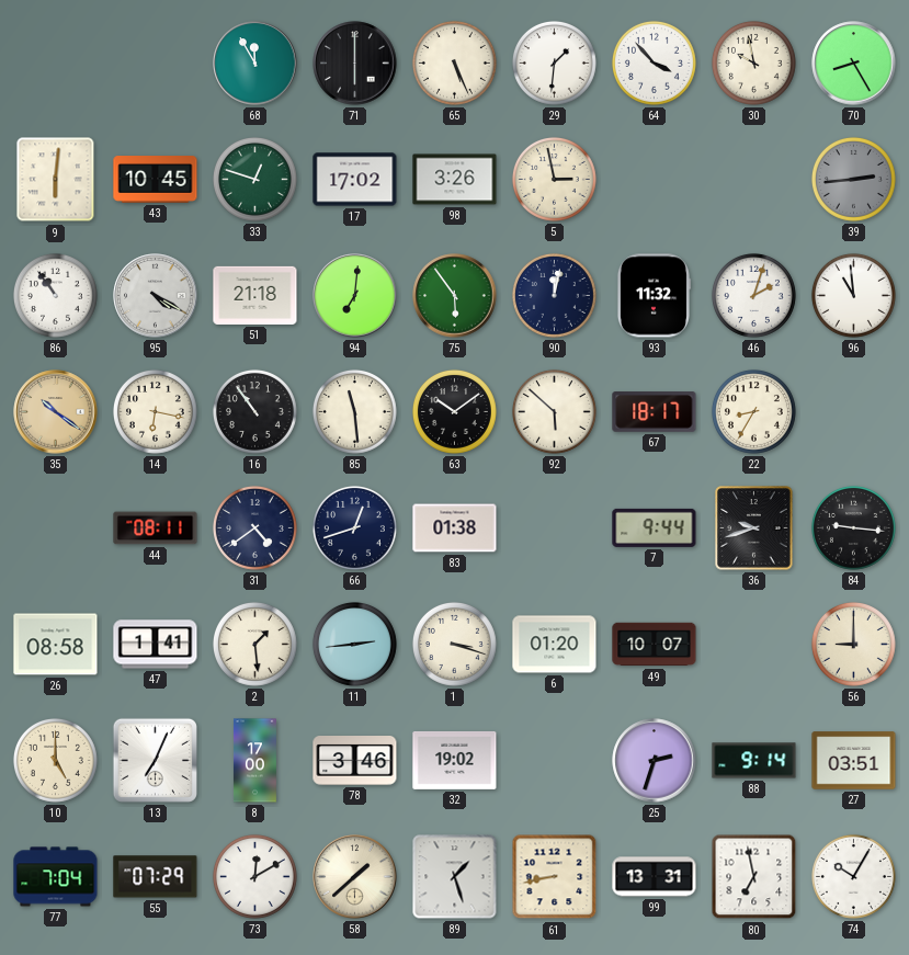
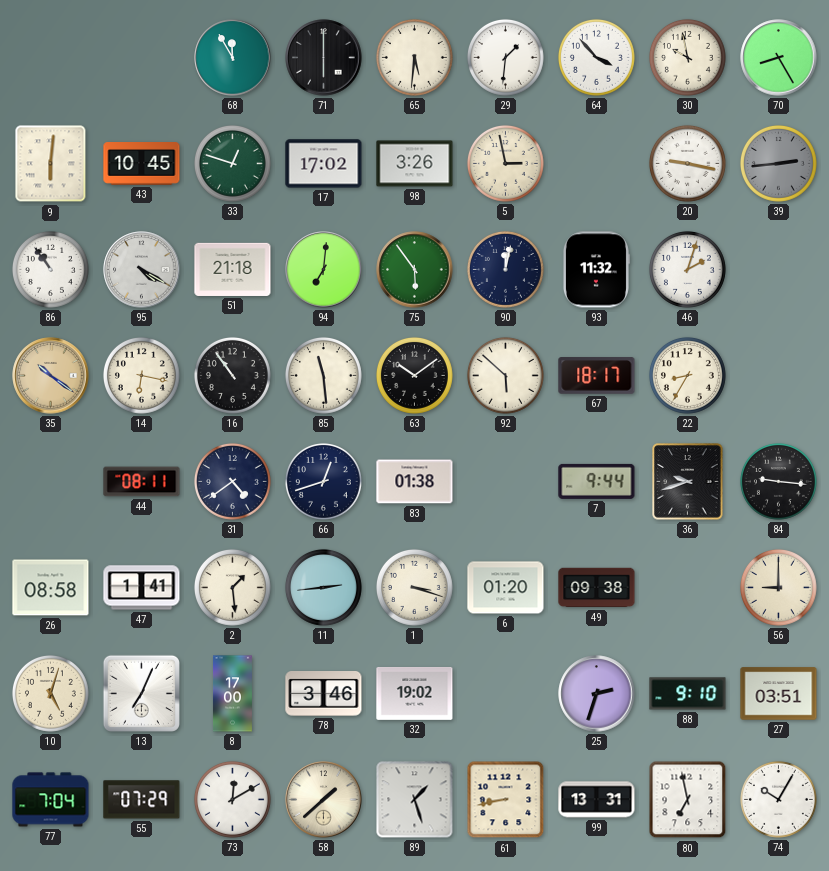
65: 5:26 -> 5:31 (414, 57)
20: none -> 9:17 (687, 163)
96: 10:59 -> none (853, 295)
49: 10:07 -> 09:38 (597, 588)
10: 5:00 -> 5:03 (50, 693)
88: 9:14 -> 9:10 (688, 694)
